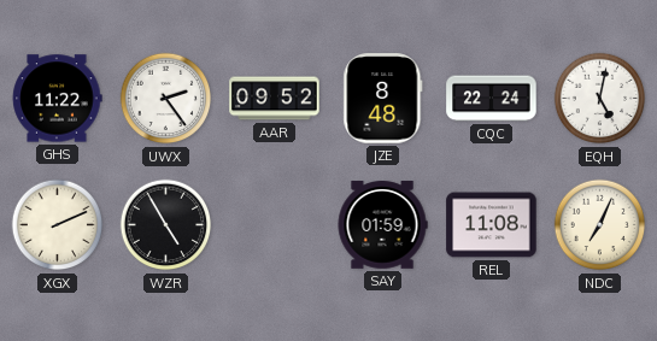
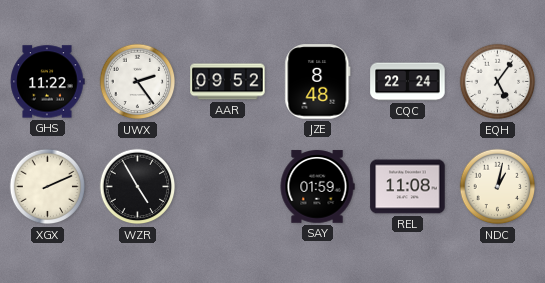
EQH: 5:02 -> 5:06 (498, 82)
NDC: 7:04 -> 1:02 (498, 187)
